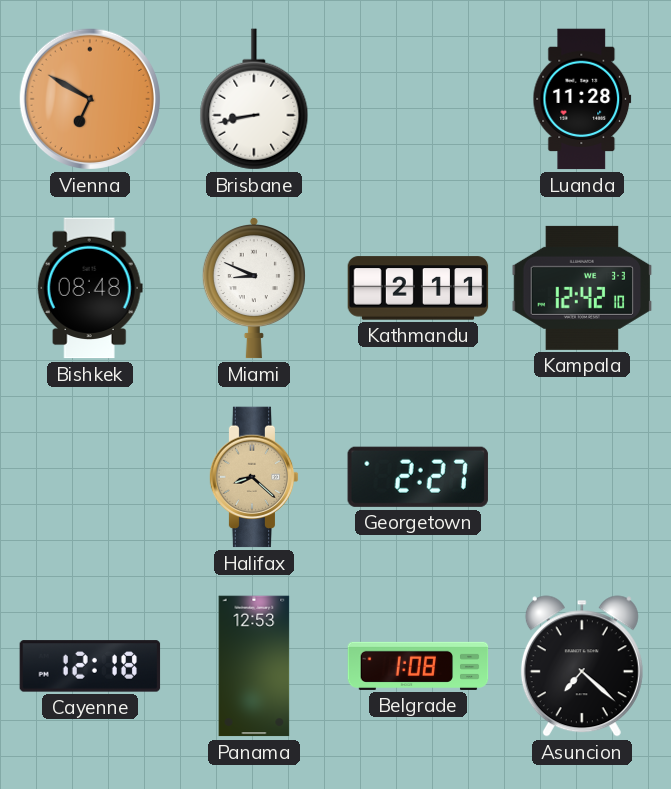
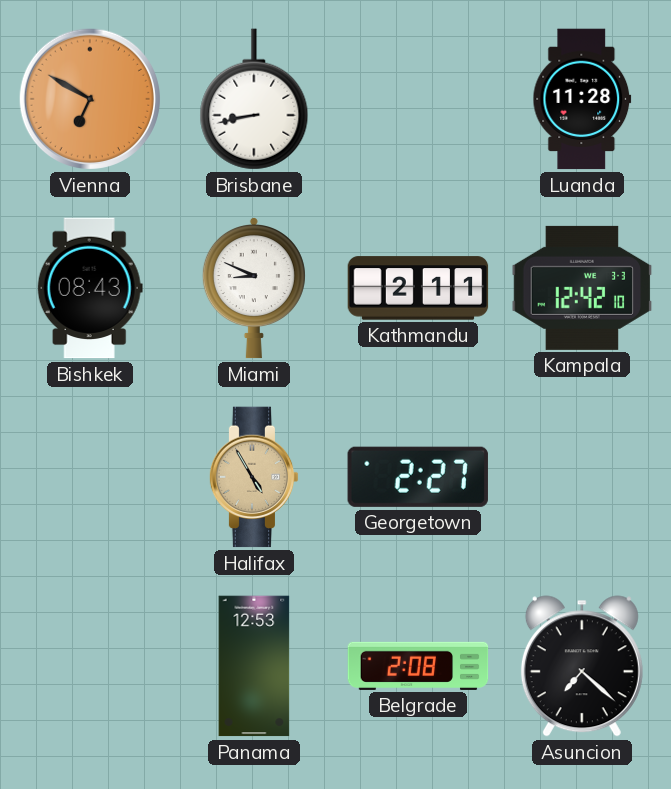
Bishkek: 08:48 -> 08:43 (90, 288)
Halifax: 8:22 -> 4:55 (254, 477)
Cayenne: 12:18 -> none (90, 666)
Belgrade: 1:08 -> 2:08 (418, 666)
